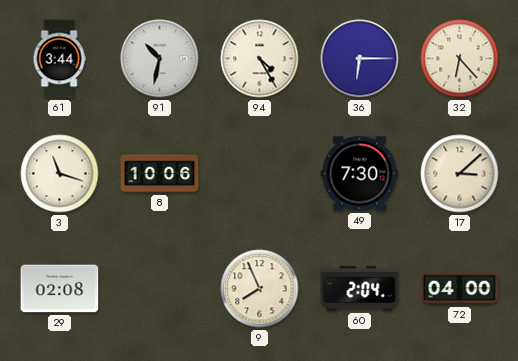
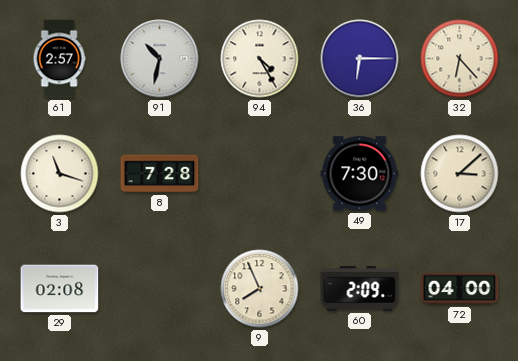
61: 3:44 -> 2:57 (59, 59)
8: 10:06 -> 7:28 (160, 174)
60: 2:04 -> 2:09 (360, 289)
